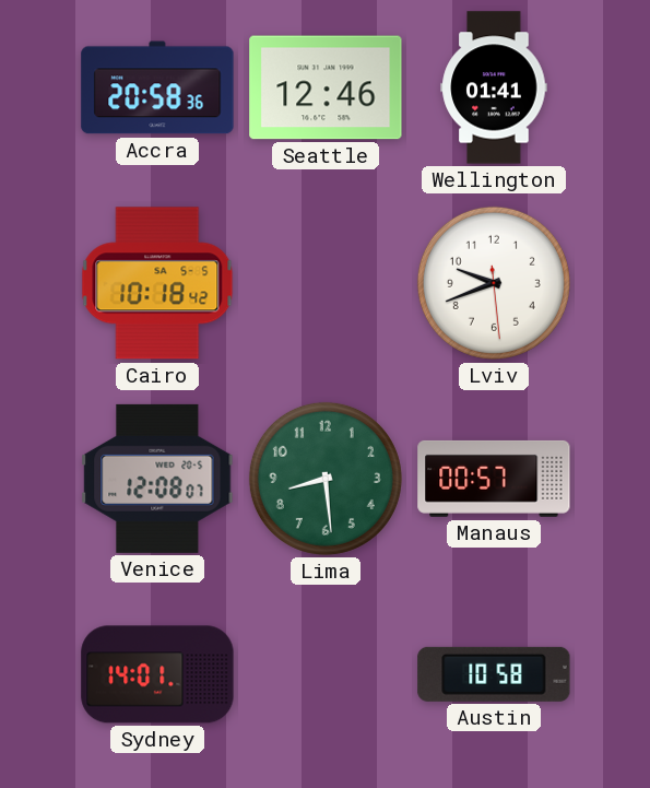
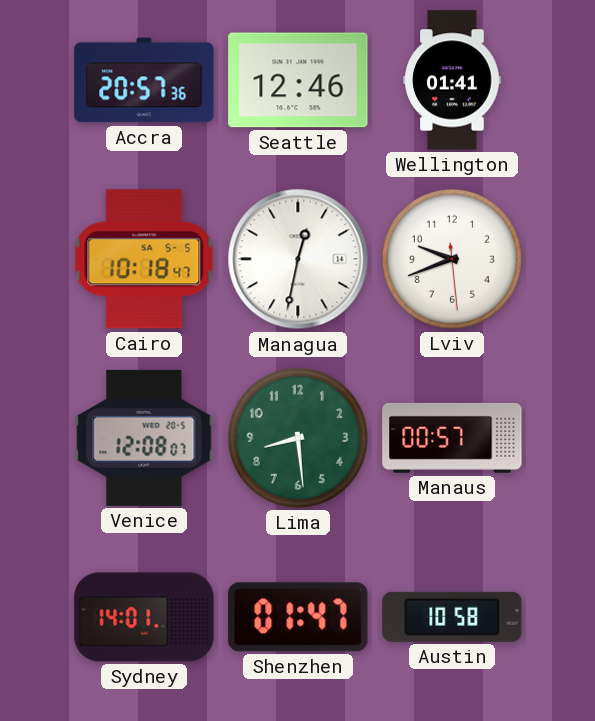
Accra: 20:58 -> 20:57 (144, 80)
Cairo: 10:18:42 -> 10:18:47 (144, 259)
Managua: none -> 12:32 (298, 259)
Shenzhen: none -> 01:47 (298, 617)
